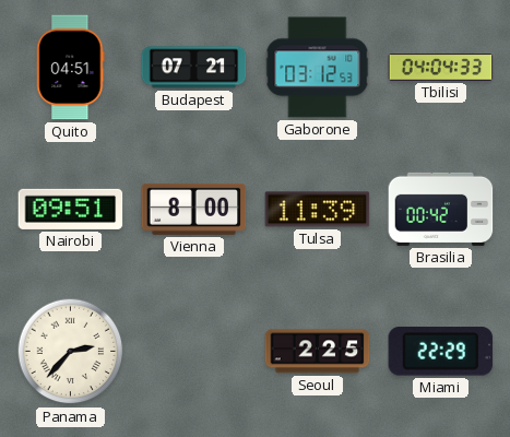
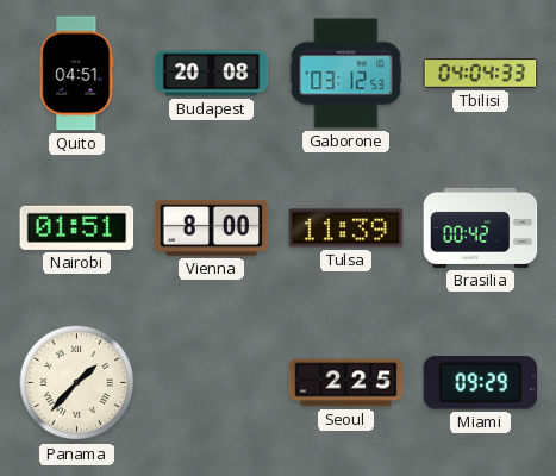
Budapest: 07:21 -> 20:08 (212, 74)
Nairobi: 09:51 -> 01:51 (77, 227)
Panama: 2:37 -> 1:37 (77, 383)
Miami: 22:29 -> 09:29 (481, 383)
